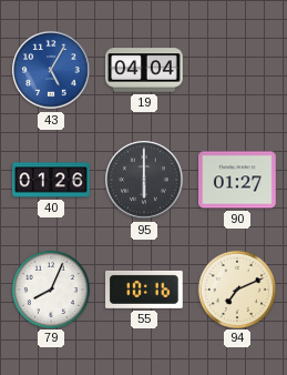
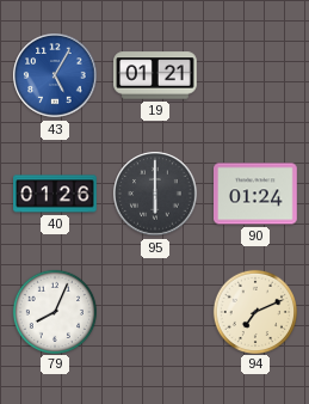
19: 04:04 -> 01:21 (155, 75)
90: 01:27 -> 01:24 (255, 194)
55: 10:16 -> none (145, 290)
